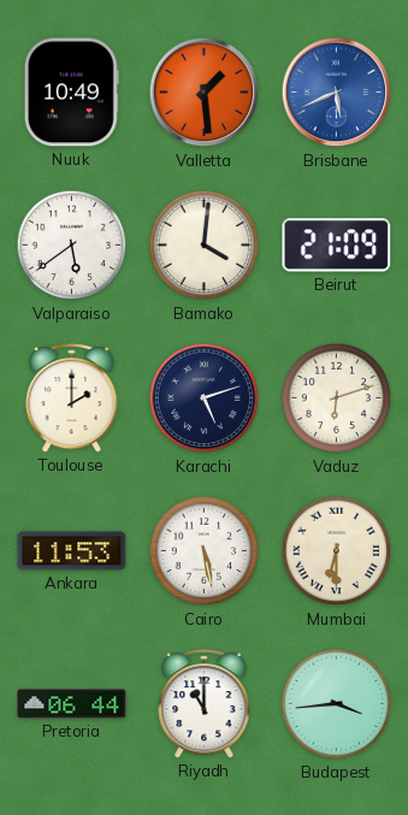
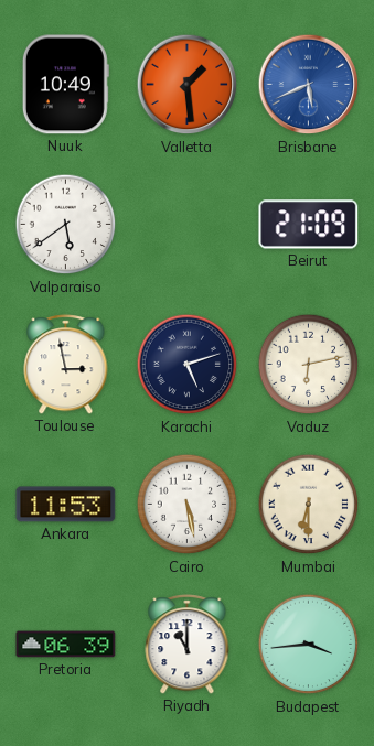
Bamako: 4:01 -> none (205, 246)
Toulouse: 2:00 -> 2:58 (66, 365)
Vaduz: 6:12 -> 6:13 (309, 365)
Pretoria: 06:44 -> 06:39 (66, 645)
